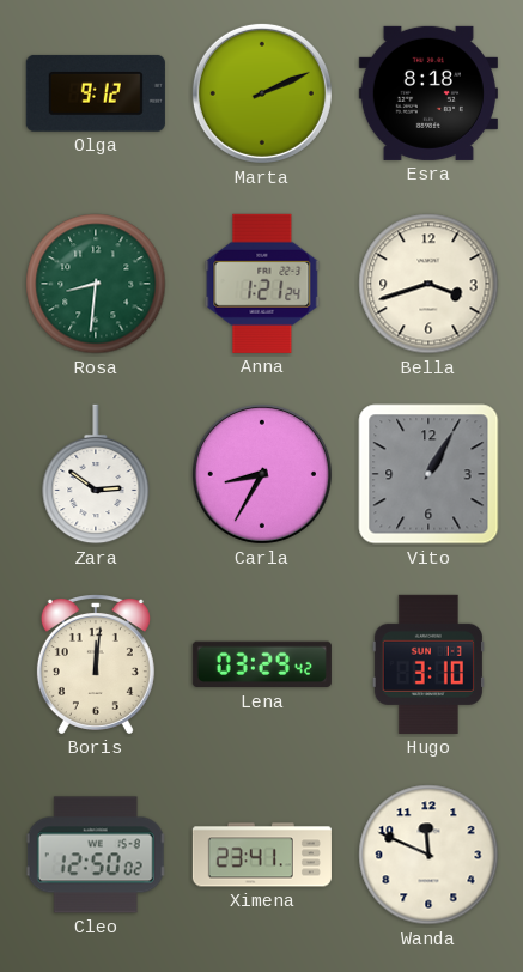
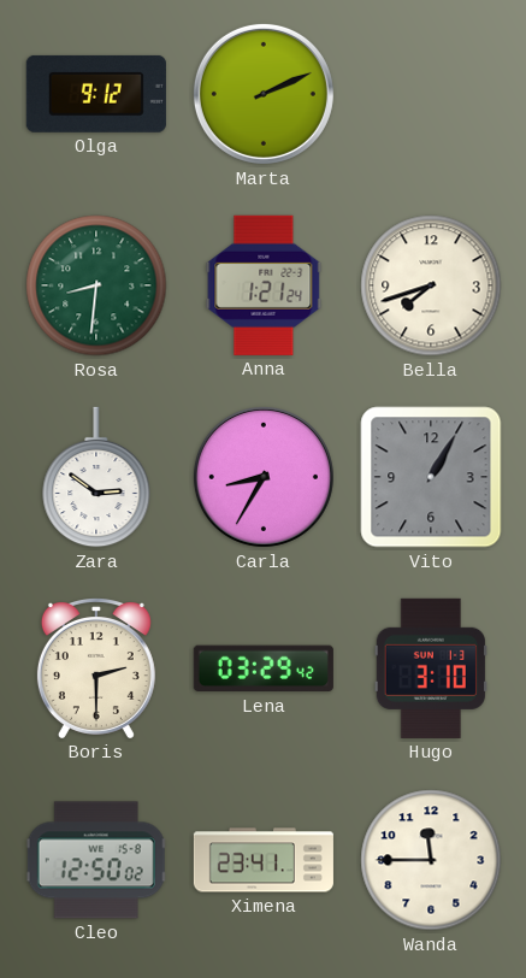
Esra: 8:18 -> none (428, 93)
Bella: 3:42 -> 7:42 (431, 285)
Boris: 12:01 -> 2:30 (96, 668)
Wanda: 11:49 -> 11:45 (431, 860)
